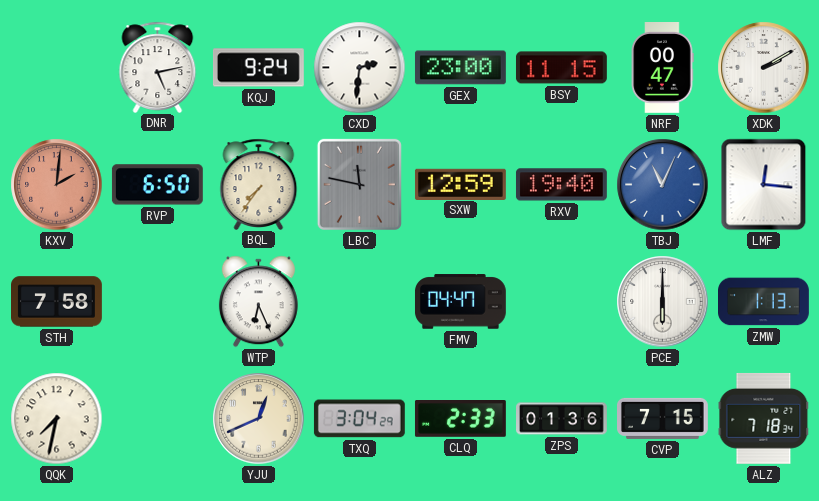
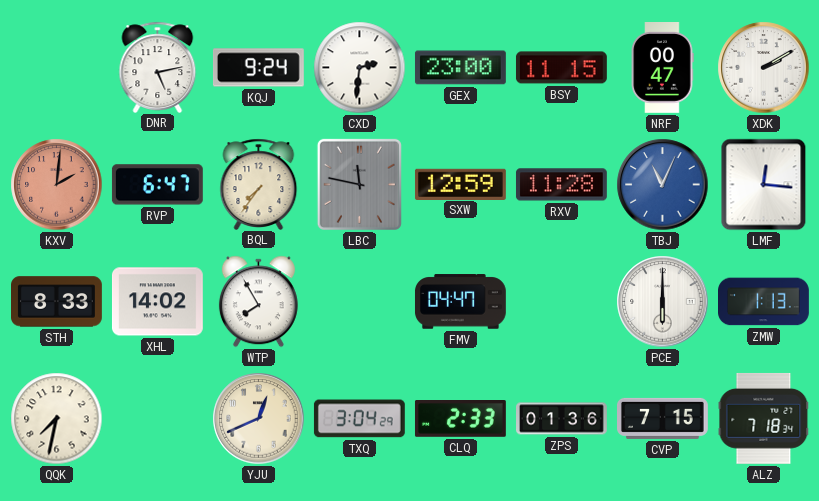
RVP: 6:50 -> 6:47 (157, 185)
RXV: 19:40 -> 11:28 (561, 185)
STH: 7:58 -> 8:33 (57, 302)
XHL: none -> 14:02 (157, 302)
WTP: 6:26 -> 7:55 (258, 302)
